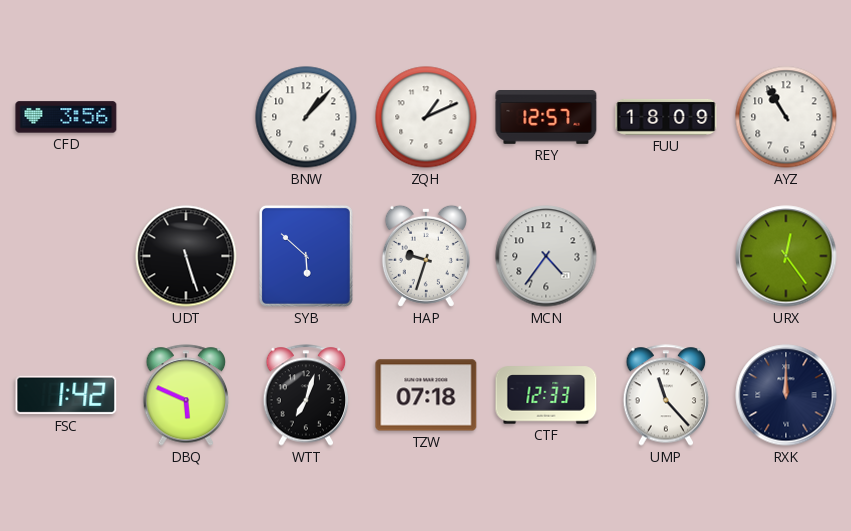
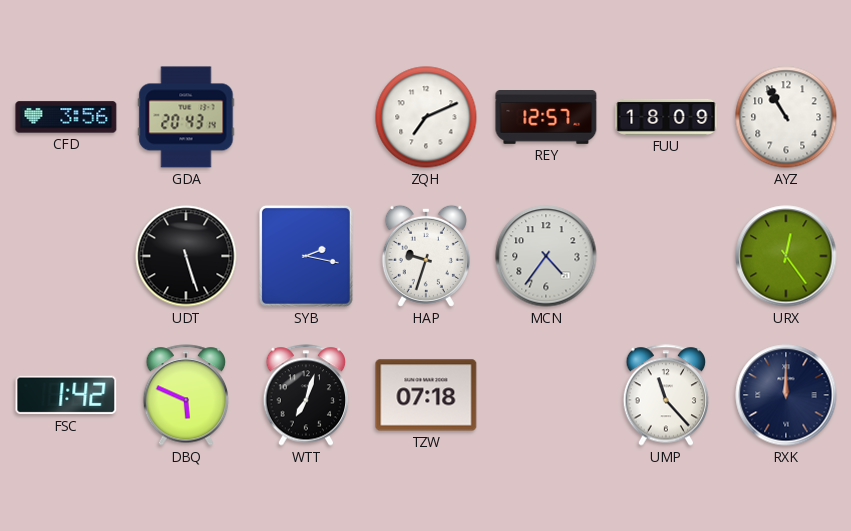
GDA: none -> 20:43 (186, 117)
BNW: 1:07 -> none (306, 117)
ZQH: 1:11 -> 7:11 (426, 117)
SYB: 5:52 -> 2:17 (306, 256)
CTF: 12:33 -> none (546, 395)
